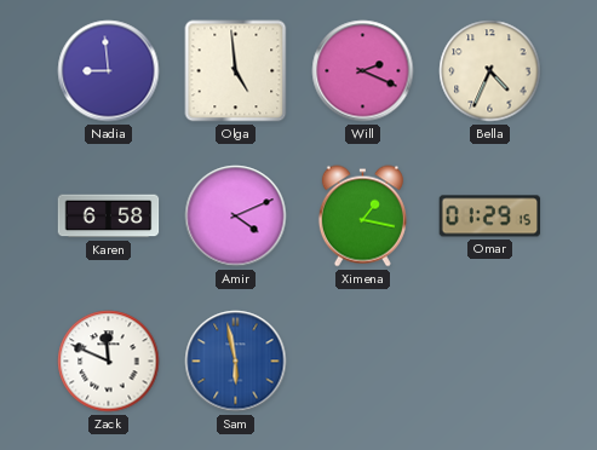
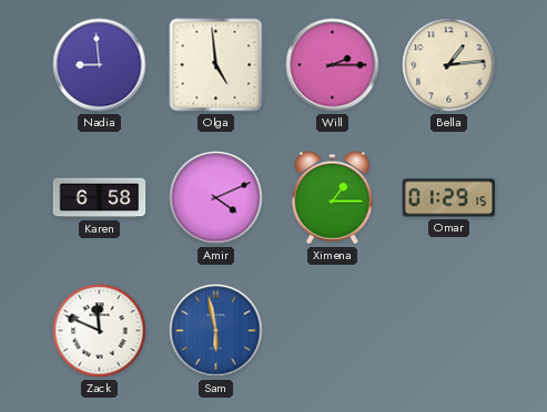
Will: 2:19 -> 2:15 (333, 65)
Bella: 4:34 -> 1:14 (449, 65)
Ximena: 1:17 -> 1:15 (332, 198)
